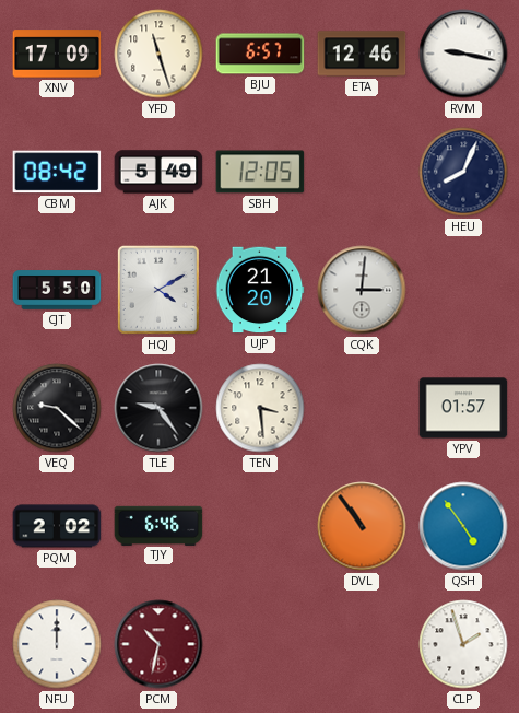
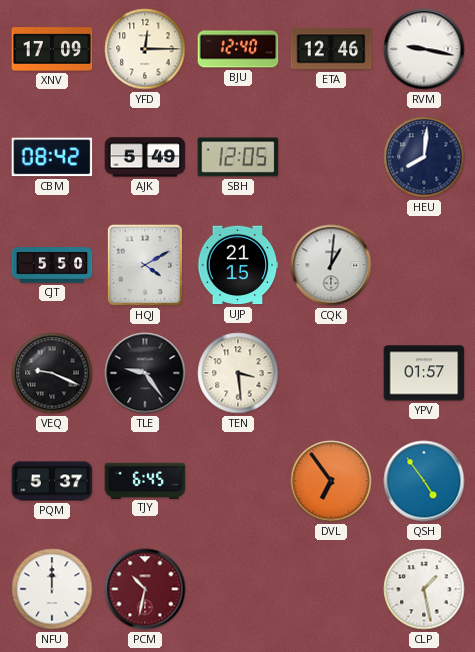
YFD: 11:27 -> 12:15 (145, 49)
BJU: 6:57 -> 12:40 (238, 49)
HEU: 8:04 -> 8:01 (424, 157)
UJP: 21:20 -> 21:15 (238, 265)
CQK: 3:01 -> 1:01 (331, 265)
VEQ: 9:22 -> 9:19 (52, 373)
PQM: 2:02 -> 5:37 (52, 481)
TJY: 6:46 -> 6:45 (145, 480)
DVL: 10:54 -> 6:54 (331, 481)
CLP: 1:57 -> 1:28 (424, 589)
